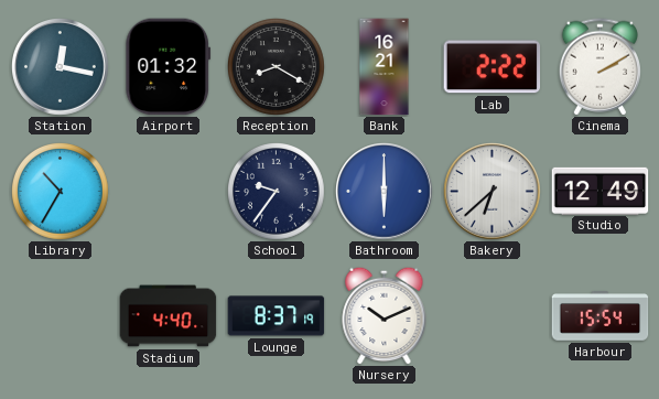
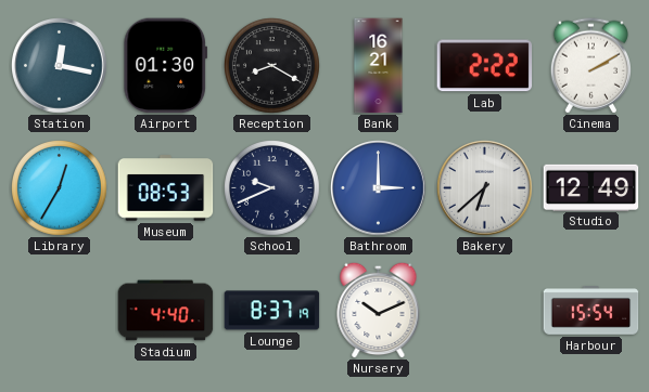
Airport: 01:32 -> 01:30 (166, 66)
Library: 10:35 -> 12:35 (60, 188)
Museum: none -> 08:53 (166, 188)
School: 9:36 -> 9:41 (272, 188)
Bathroom: 6:00 -> 3:00 (379, 188)
